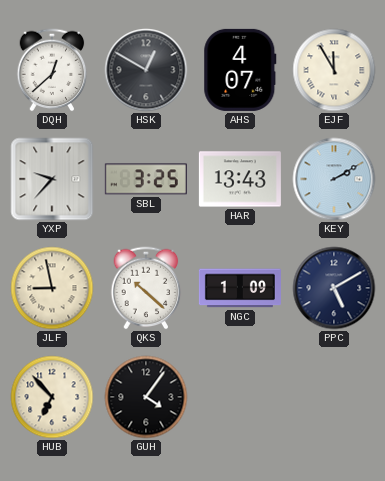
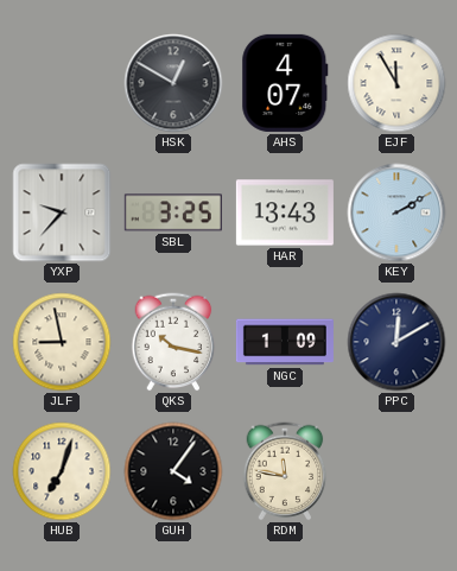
DQH: 12:38 -> none (52, 70)
QKS: 10:22 -> 10:17 (173, 342)
PPC: 5:10 -> 12:10 (396, 342)
HUB: 6:53 -> 7:03 (62, 471)
RDM: none -> 11:47 (285, 471)
